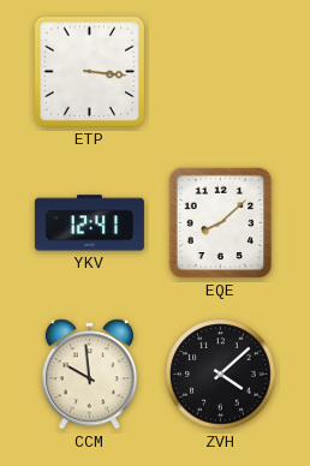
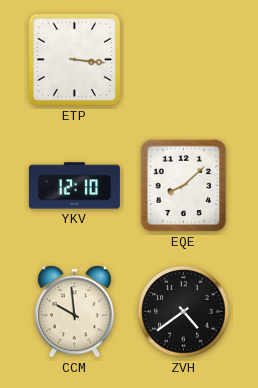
YKV: 12:41 -> 12:10 (74, 186)
ZVH: 4:08 -> 4:39 (184, 312)
